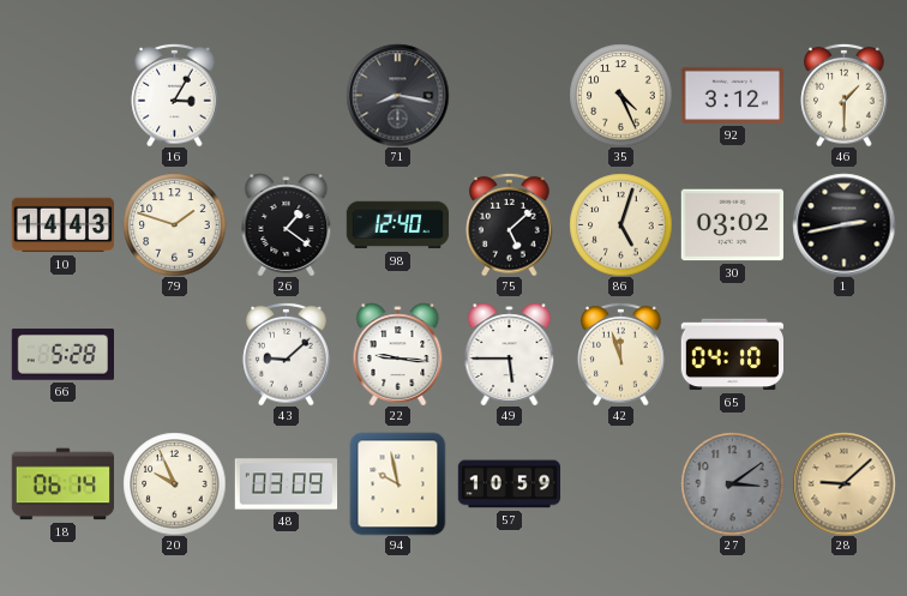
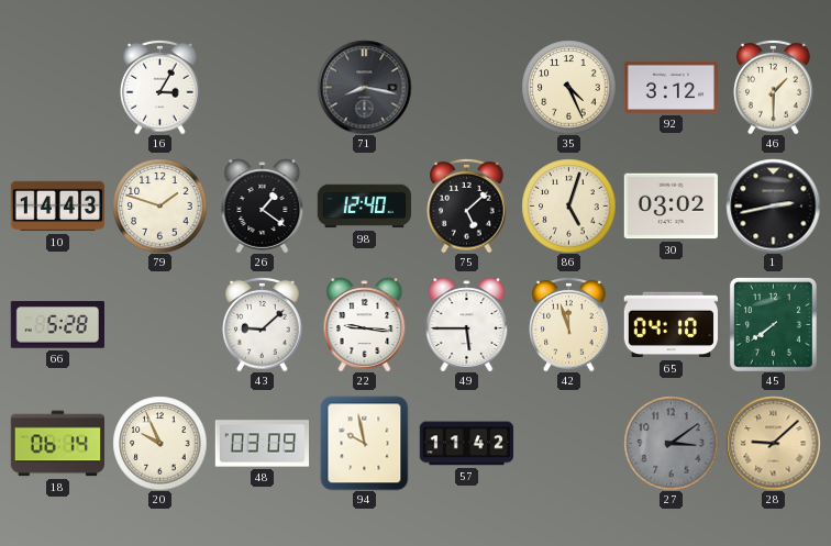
45: none -> 7:39 (773, 324)
57: 10:59 -> 11:42 (466, 444)
